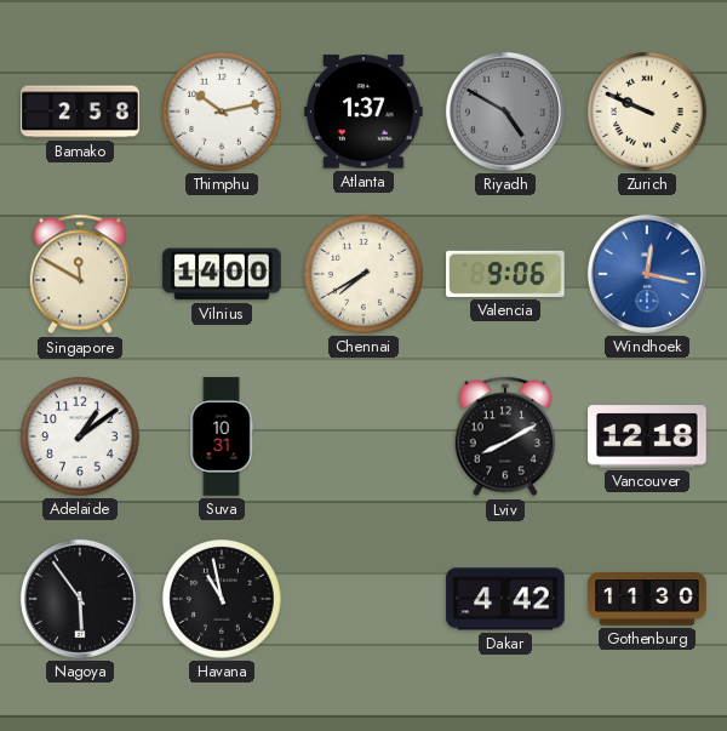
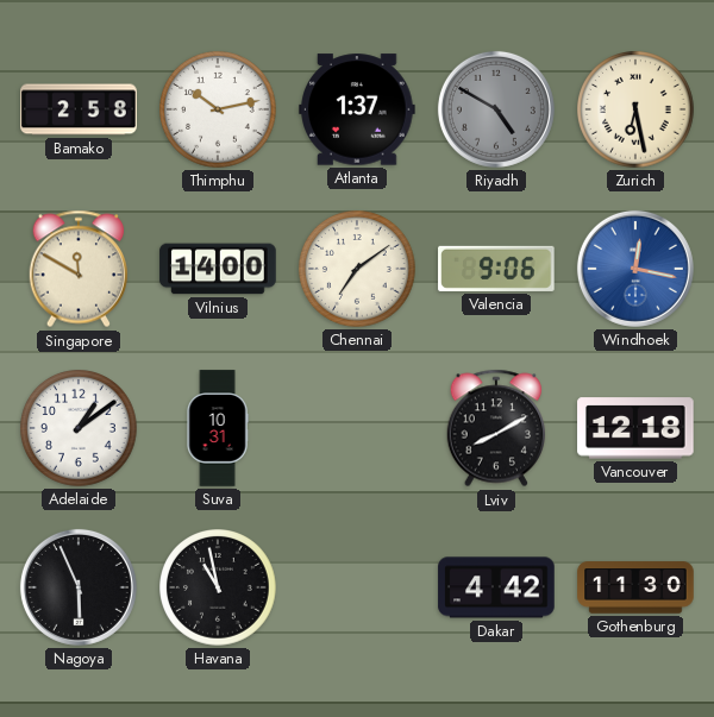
Zurich: 9:49 -> 6:28 (637, 111)
Chennai: 7:40 -> 7:09 (358, 270)
Nagoya: 5:54 -> 5:56 (79, 587)
